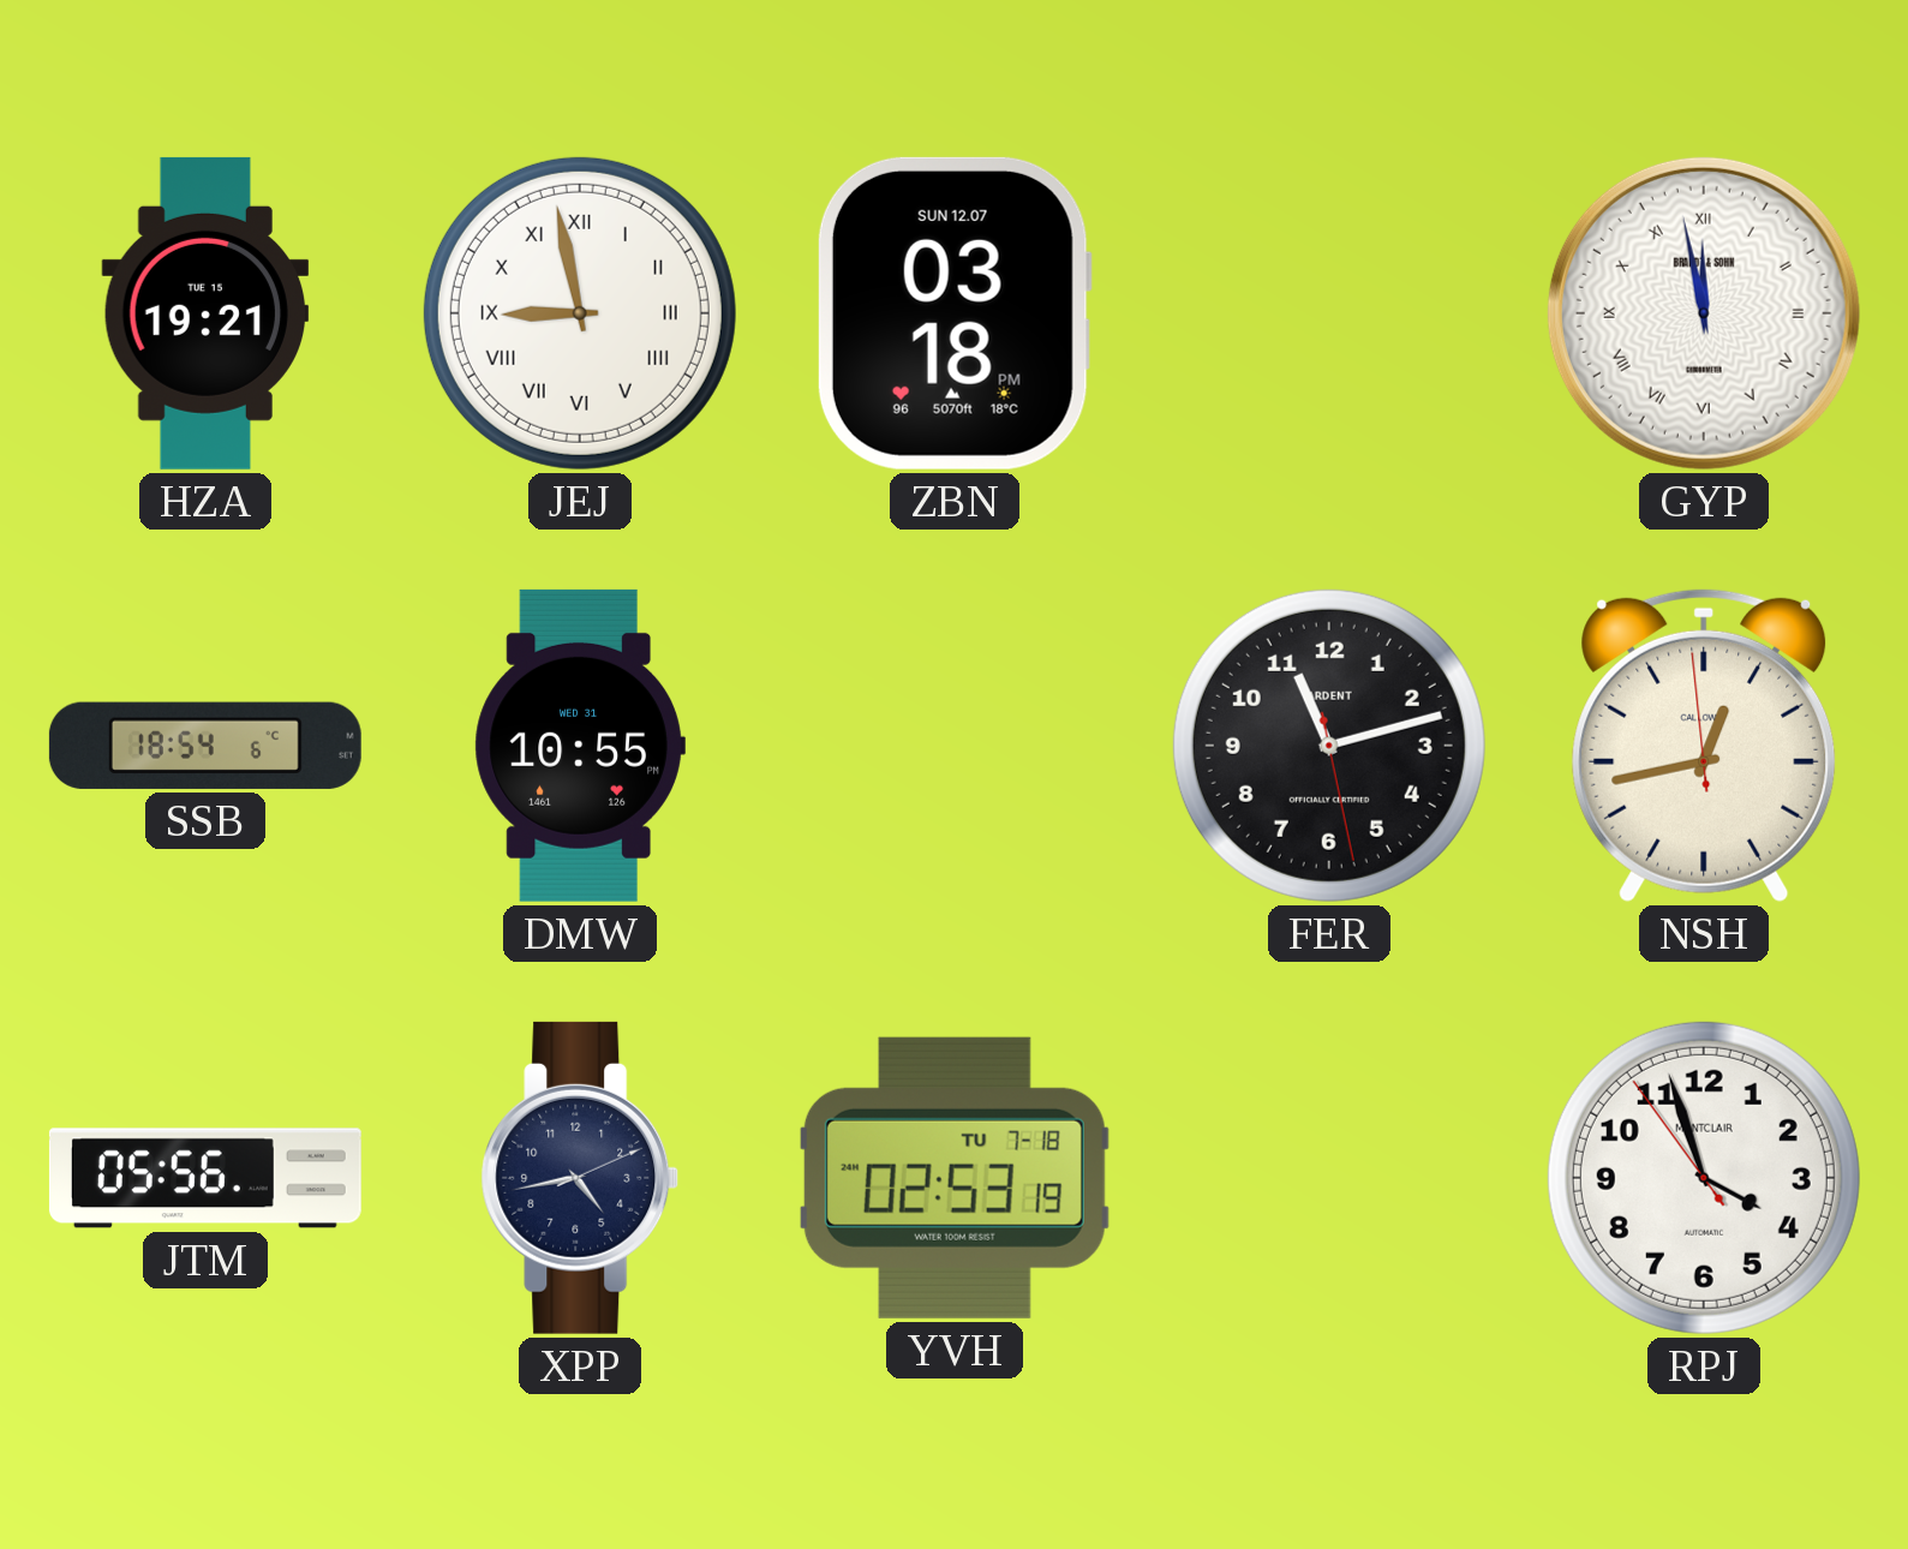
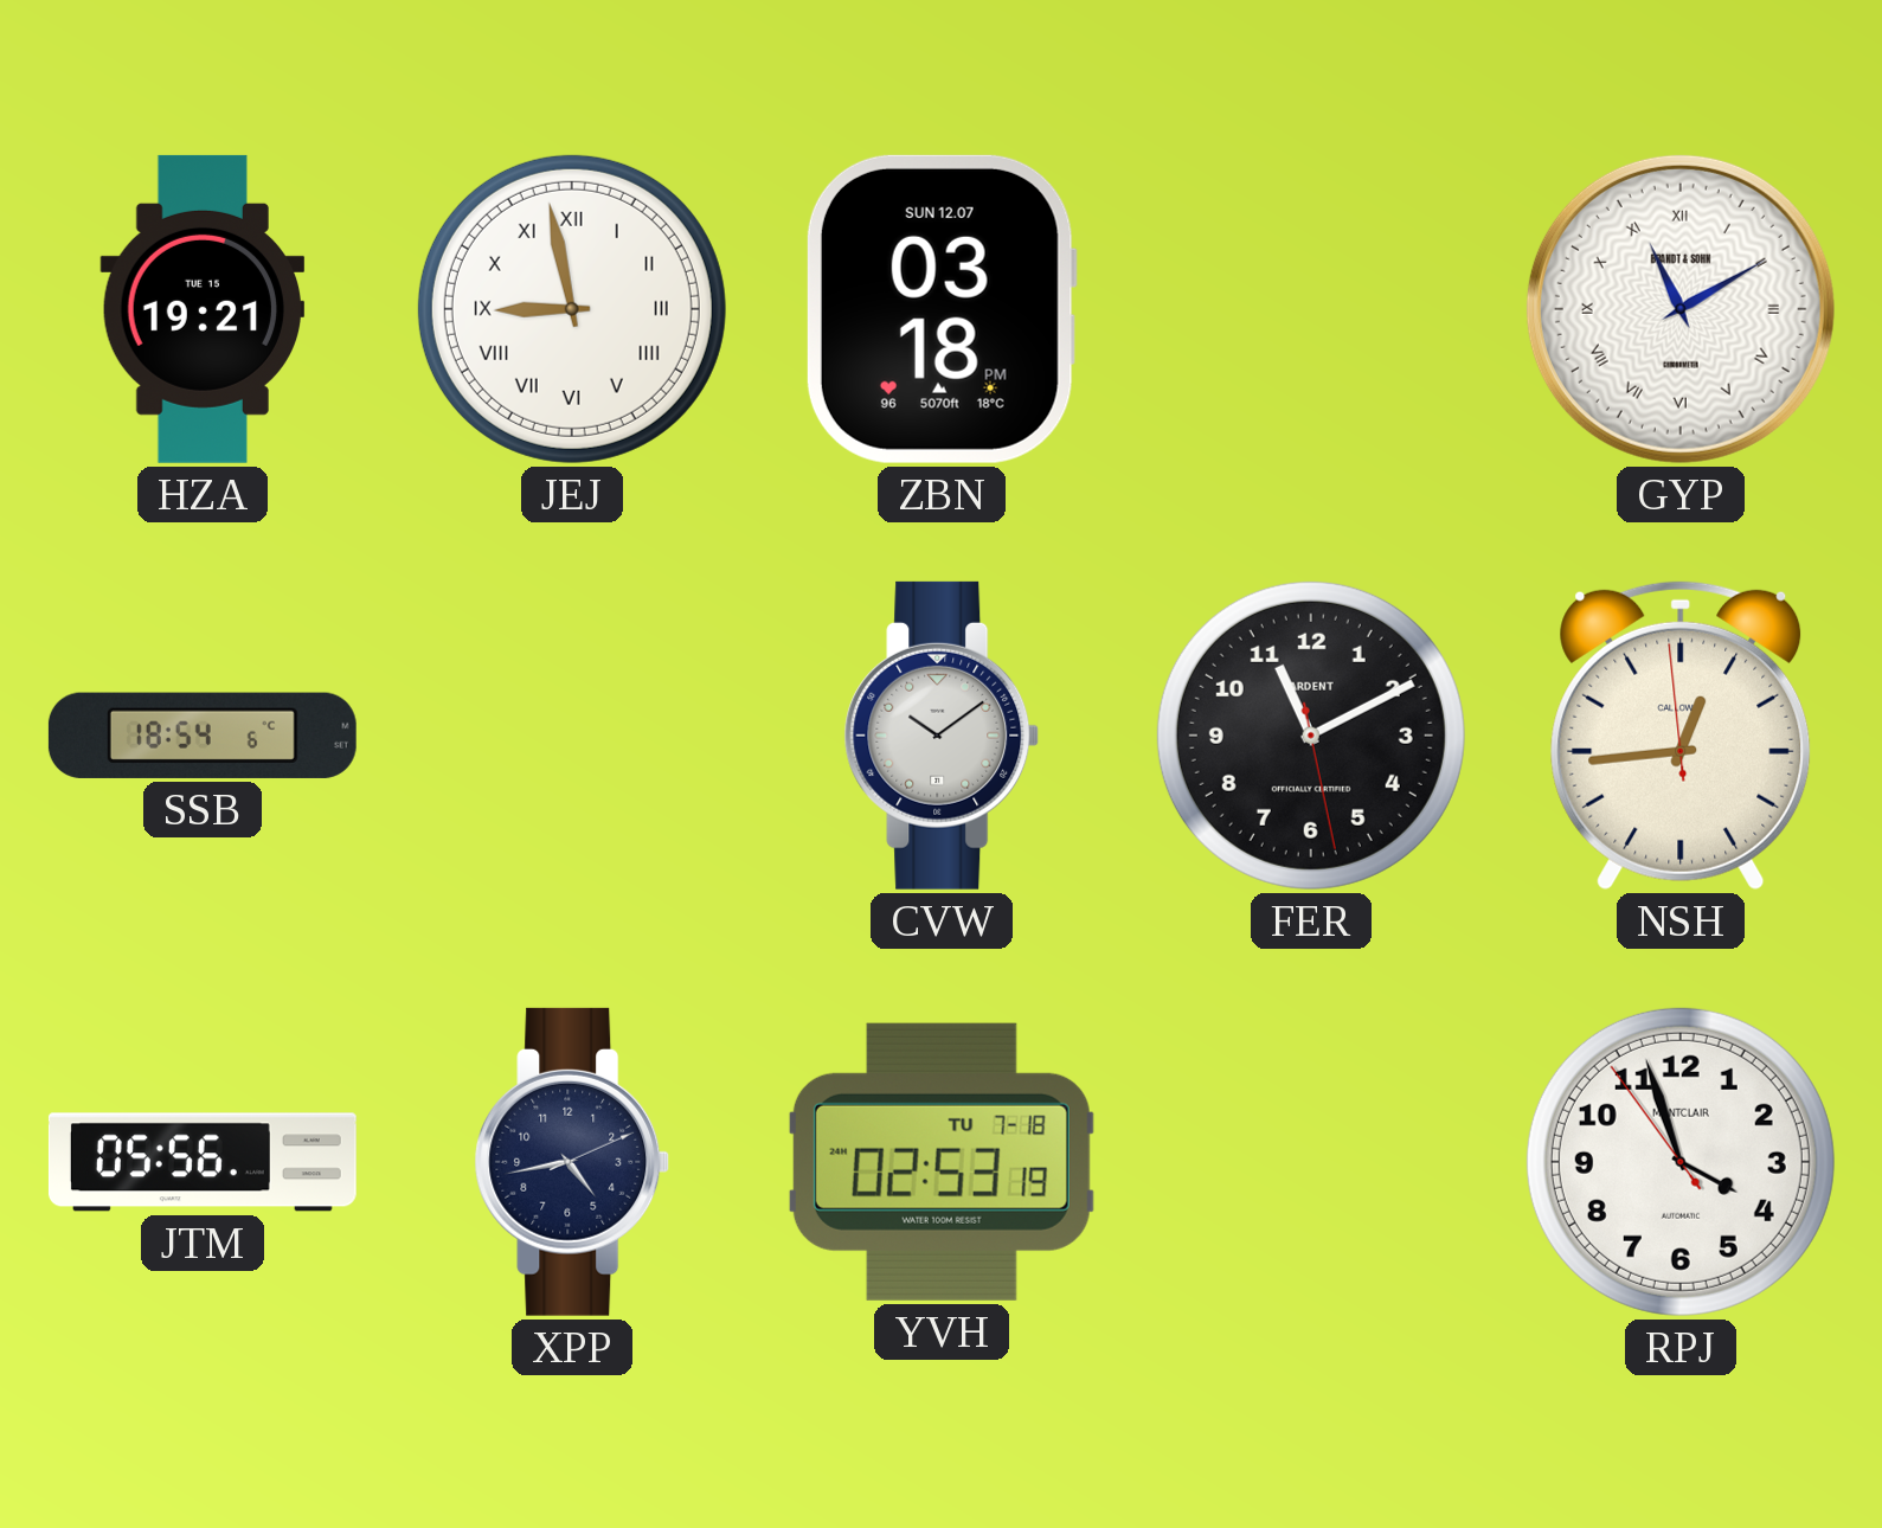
GYP: 11:58 -> 11:10 (1681, 309)
DMW: 10:55 -> none (580, 746)
CVW: none -> 10:09 (942, 736)
FER: 11:12 -> 11:10 (1311, 736)
NSH: 12:42 -> 12:43 (1681, 736)
